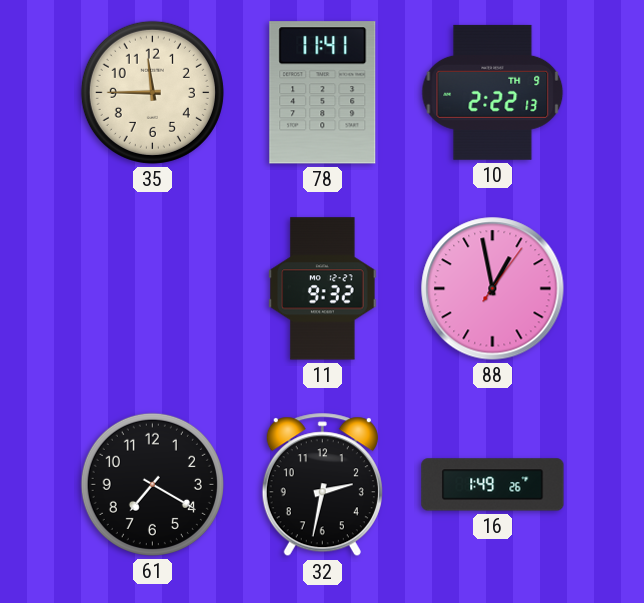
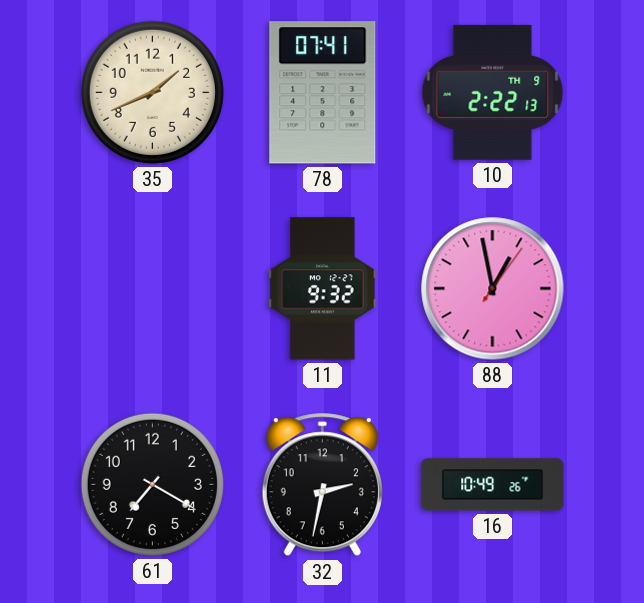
35: 11:45 -> 1:41 (152, 92)
78: 11:41 -> 07:41 (323, 93)
16: 1:49 -> 10:49 (493, 485)
